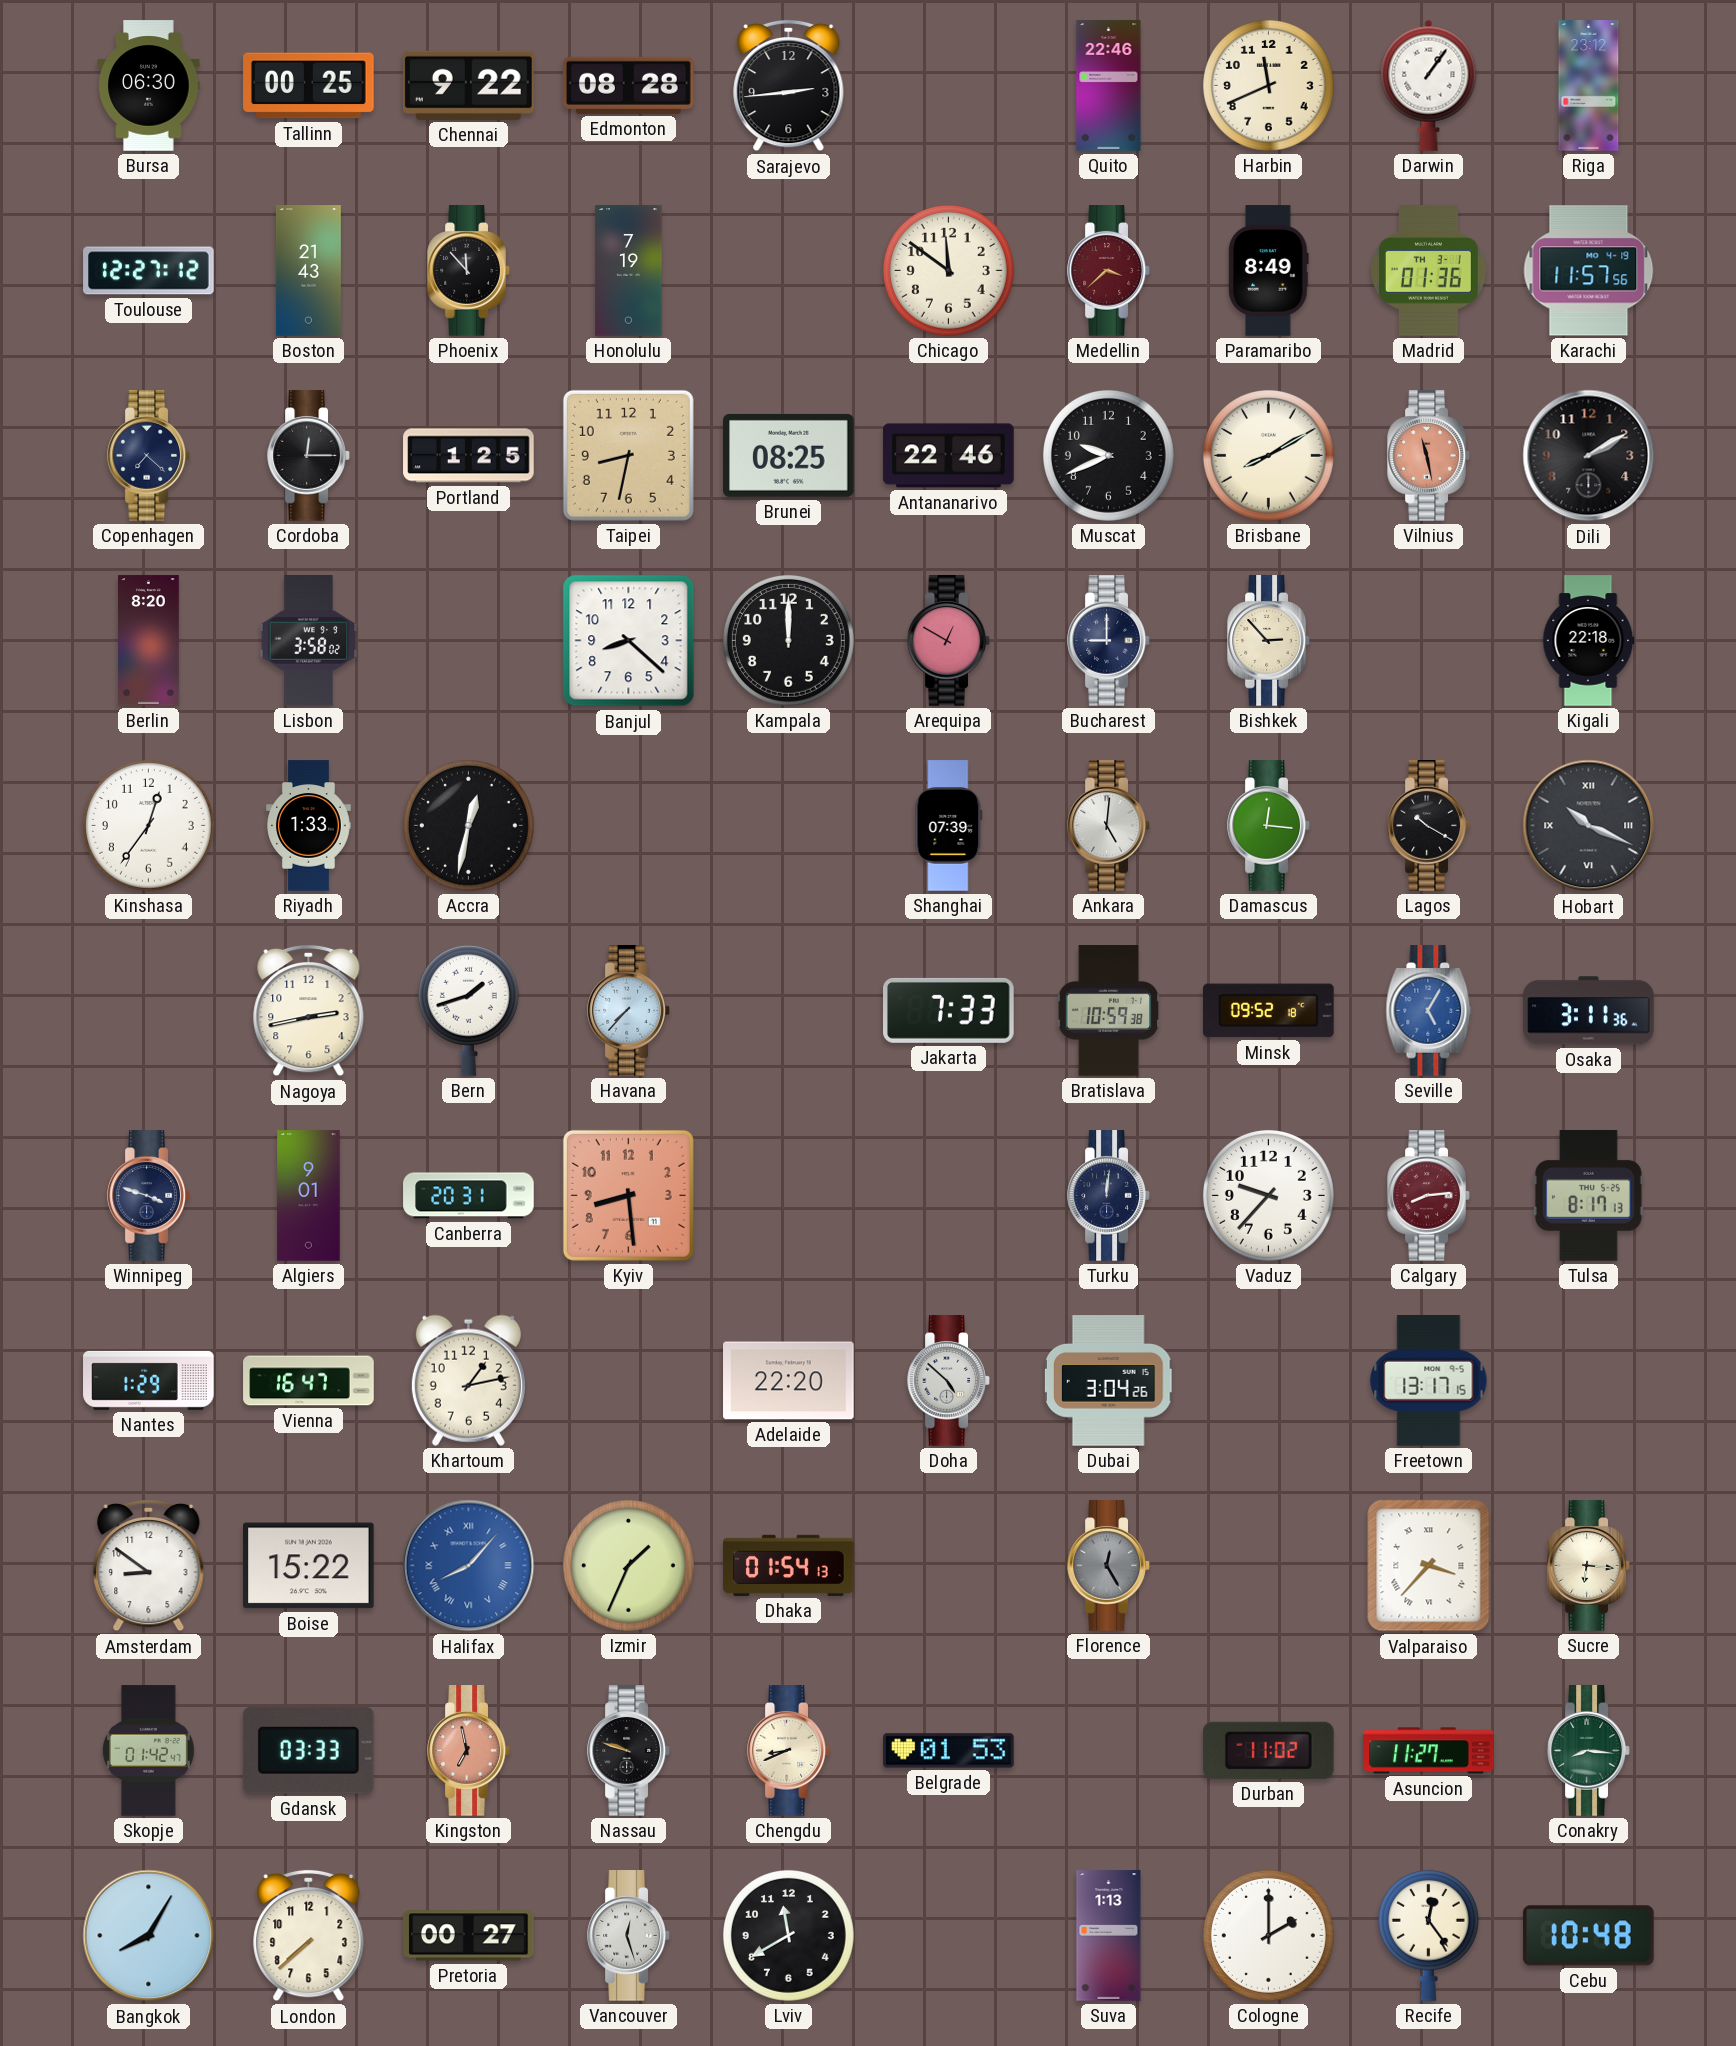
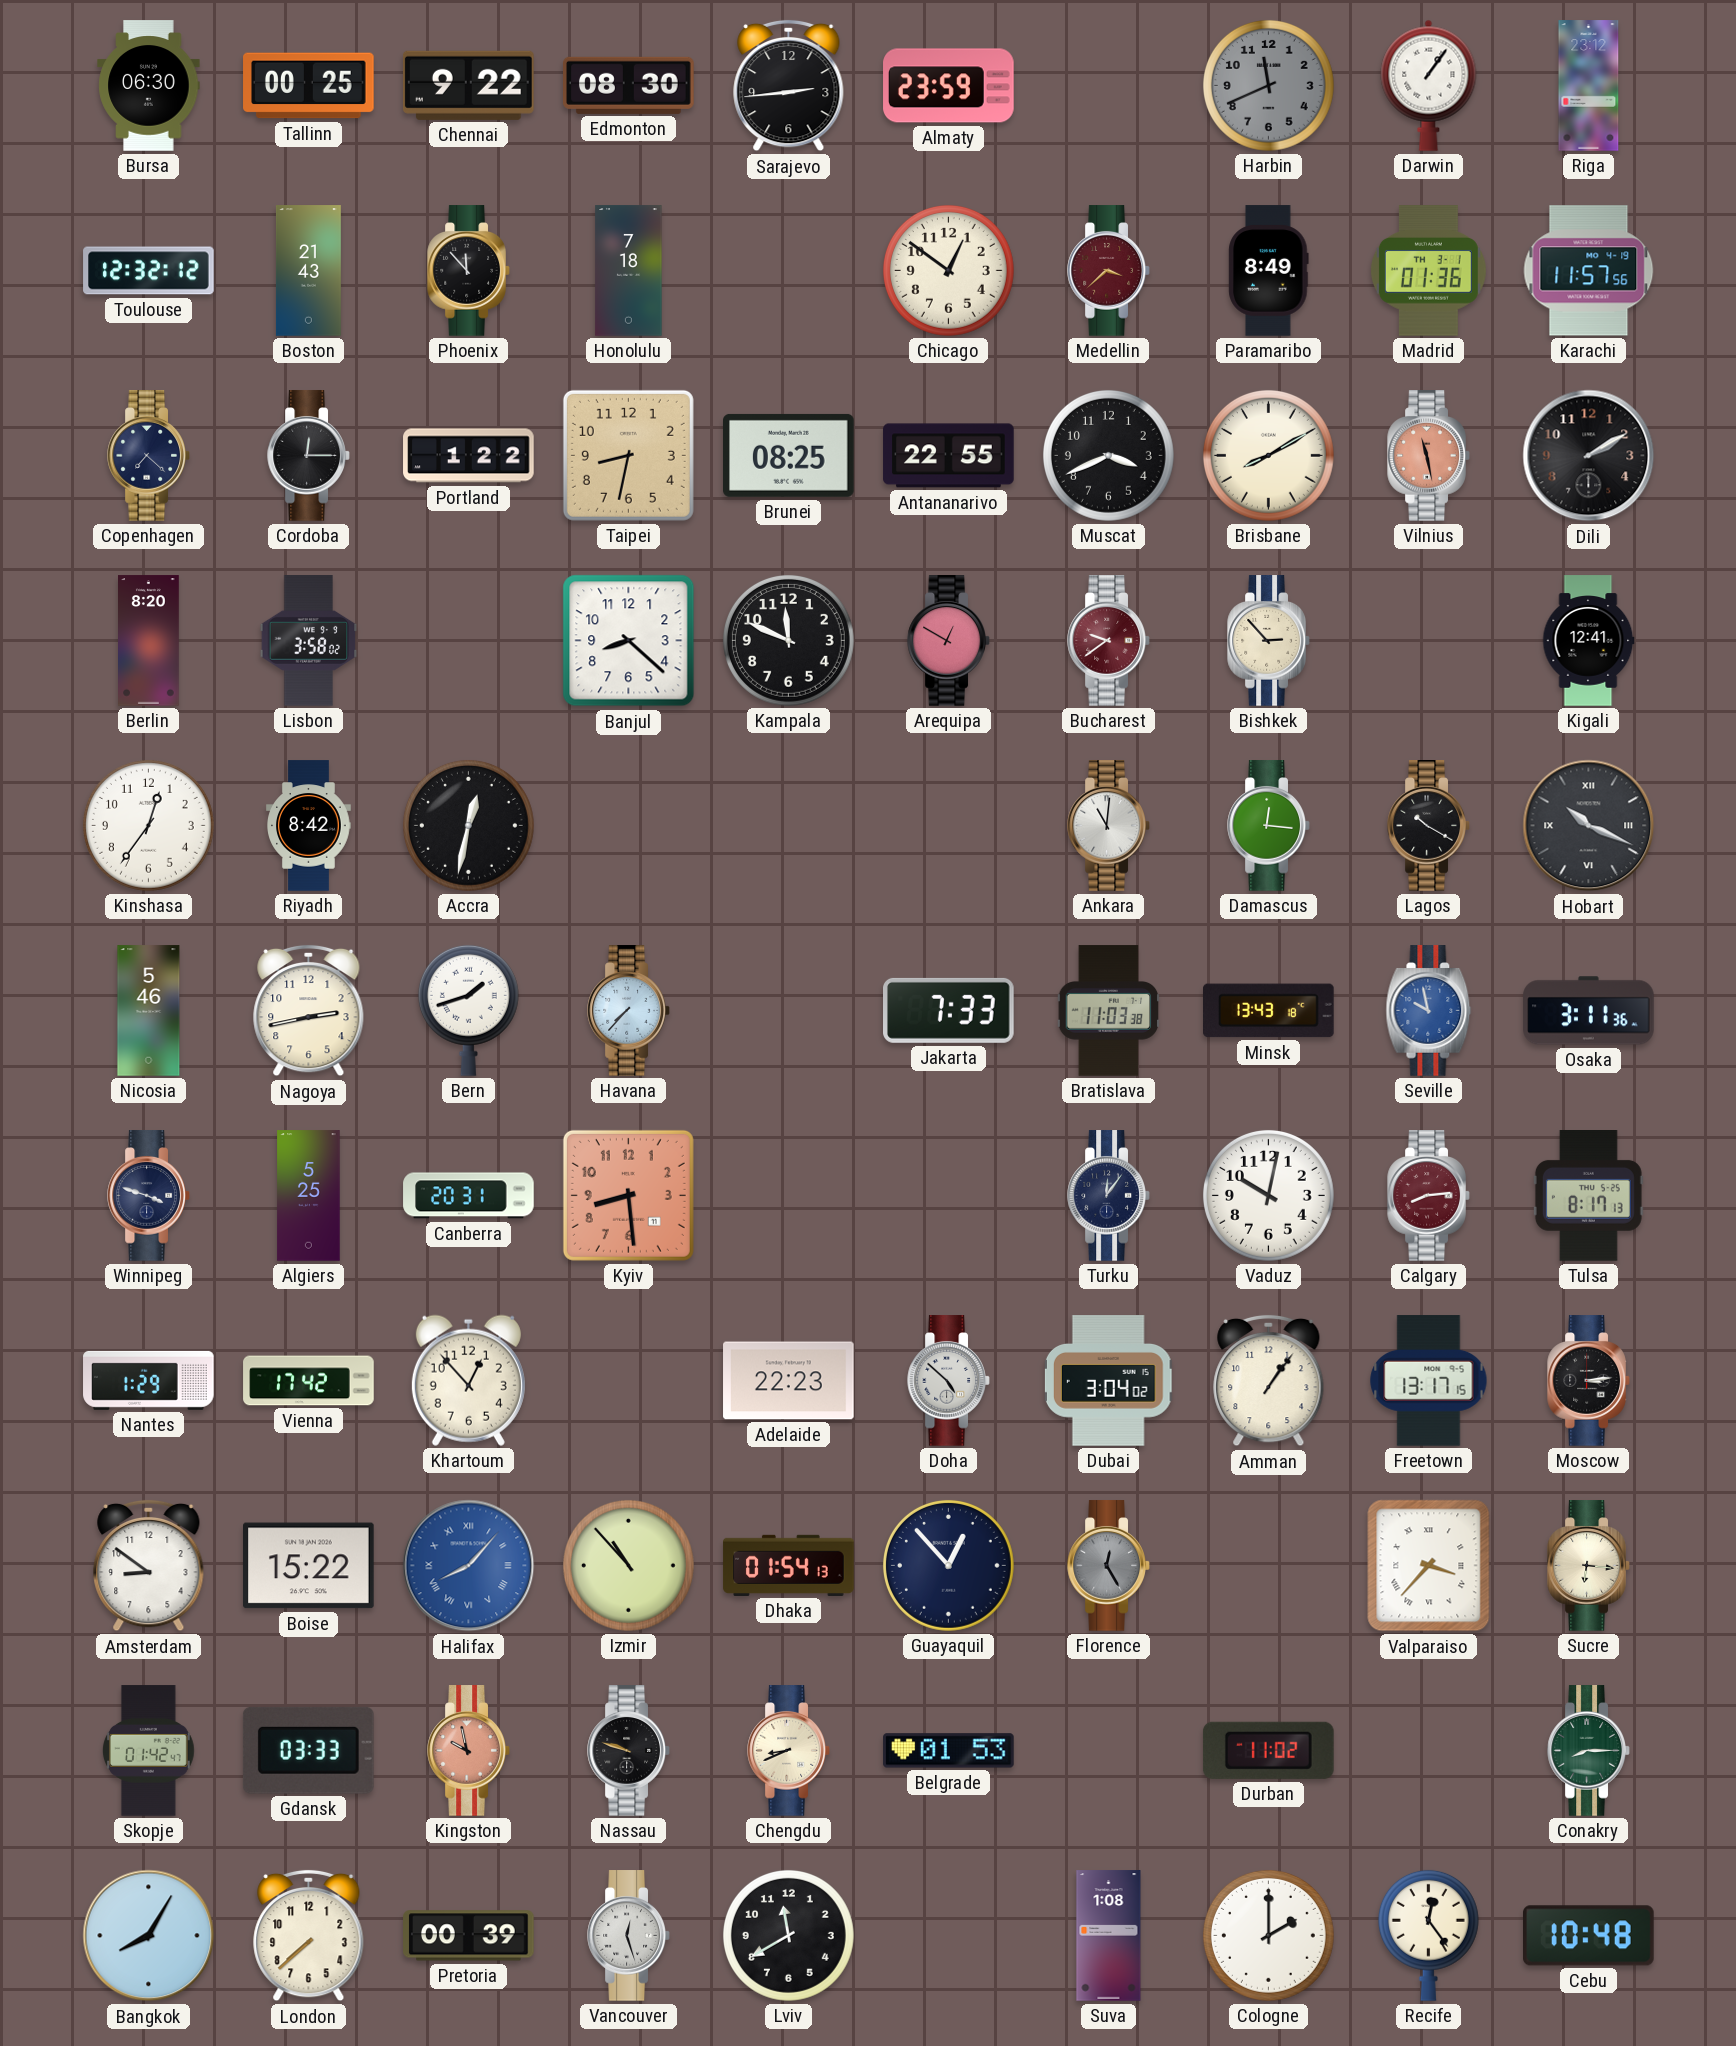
Edmonton: 08:28 -> 08:30 (629, 85)
Almaty: none -> 23:59 (949, 86)
Quito: 22:46 -> none (1109, 86)
Harbin dial: cream -> grey (1268, 85)
Toulouse: 12:27 -> 12:32 (149, 271)
Honolulu: 7:19 -> 7:18 (629, 271)
Chicago: 11:51 -> 12:51 (948, 270)
Portland: 1:25 -> 1:22 (469, 456)
Antananarivo: 22:46 -> 22:55 (949, 456)
Muscat: 9:41 -> 3:41 (1108, 455)
Kampala: 12:00 -> 11:49 (788, 640)
Bucharest: 9:00 -> 9:39 (1109, 641)
Bucharest dial: navy -> burgundy (1109, 641)
Kigali: 22:18 -> 12:41 (1588, 641)
Riyadh: 1:33 -> 8:42 (309, 826)
Shanghai: 07:39 -> none (949, 826)
Ankara: 5:01 -> 11:01 (1109, 826)
Nicosia: none -> 5:46 (149, 1011)
Bratislava: 10:59 -> 11:03 (1109, 1011)
Minsk: 09:52 -> 13:43 (1269, 1011)
Seville: 5:05 -> 9:58 (1429, 1011)
Algiers: 9:01 -> 5:25 (309, 1196)
Turku: 12:01 -> 12:06 (1109, 1196)
Vaduz: 9:37 -> 10:02 (1268, 1195)
Vienna: 16:47 -> 17:42 (309, 1381)
Khartoum: 1:13 -> 12:53 (468, 1380)
Adelaide: 22:20 -> 22:23 (789, 1381)
Dubai: 3:04:26 -> 3:04:02 (1109, 1381)
Amman: none -> 1:06 (1269, 1381)
Moscow: none -> 3:14 (1589, 1381)
Izmir: 1:34 -> 10:53 (628, 1565)
Guayaquil: none -> 12:53 (948, 1565)
Kingston: 6:58 -> 9:58 (469, 1751)
Asuncion: 11:27 -> none (1429, 1751)
Conakry: 8:16 -> 8:15 (1589, 1751)
Pretoria: 00:27 -> 00:39 (469, 1936)
Suva: 1:13 -> 1:08 (1109, 1936)
